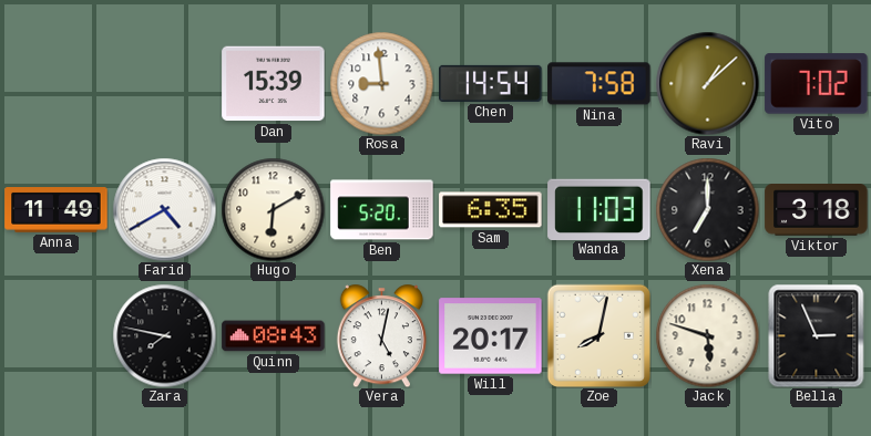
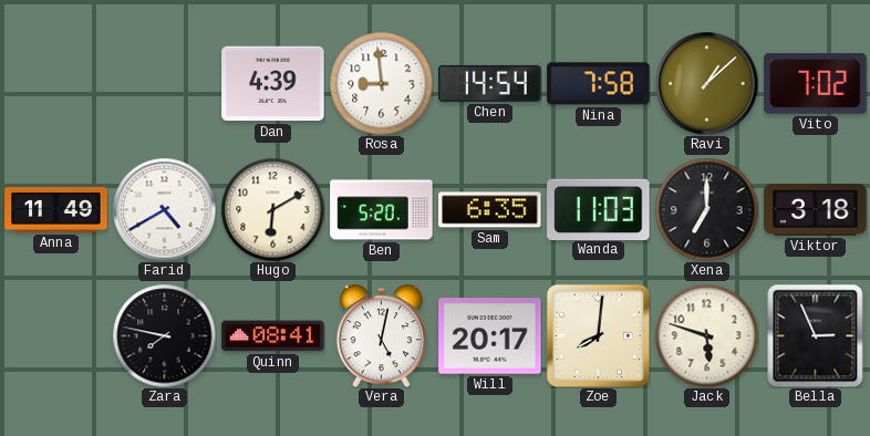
Dan: 15:39 -> 4:39 (273, 84)
Quinn: 08:43 -> 08:41 (273, 336)
Zoe: 8:02 -> 8:01 (598, 335)
